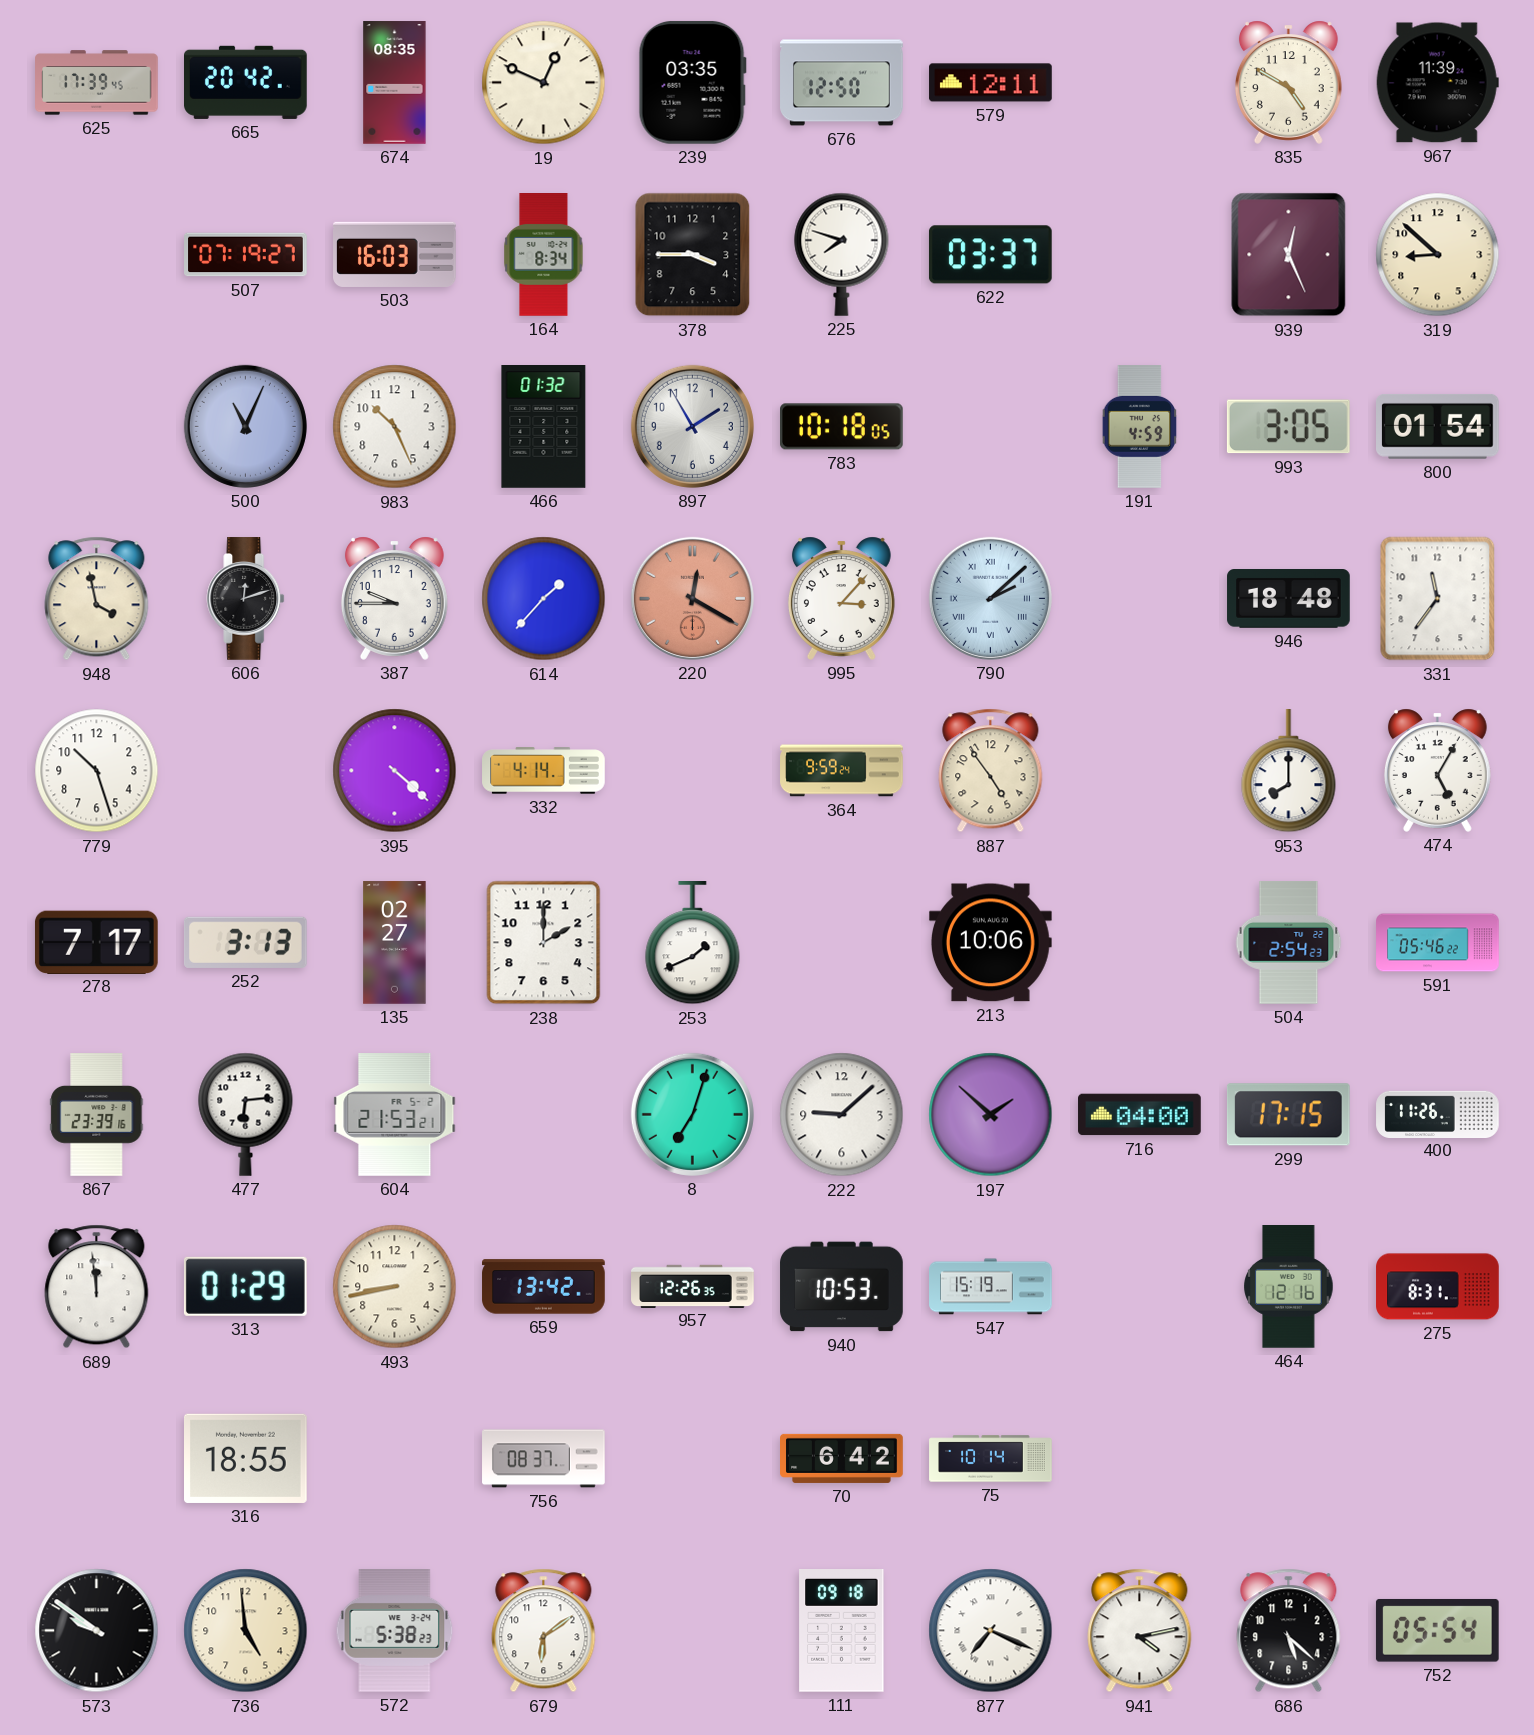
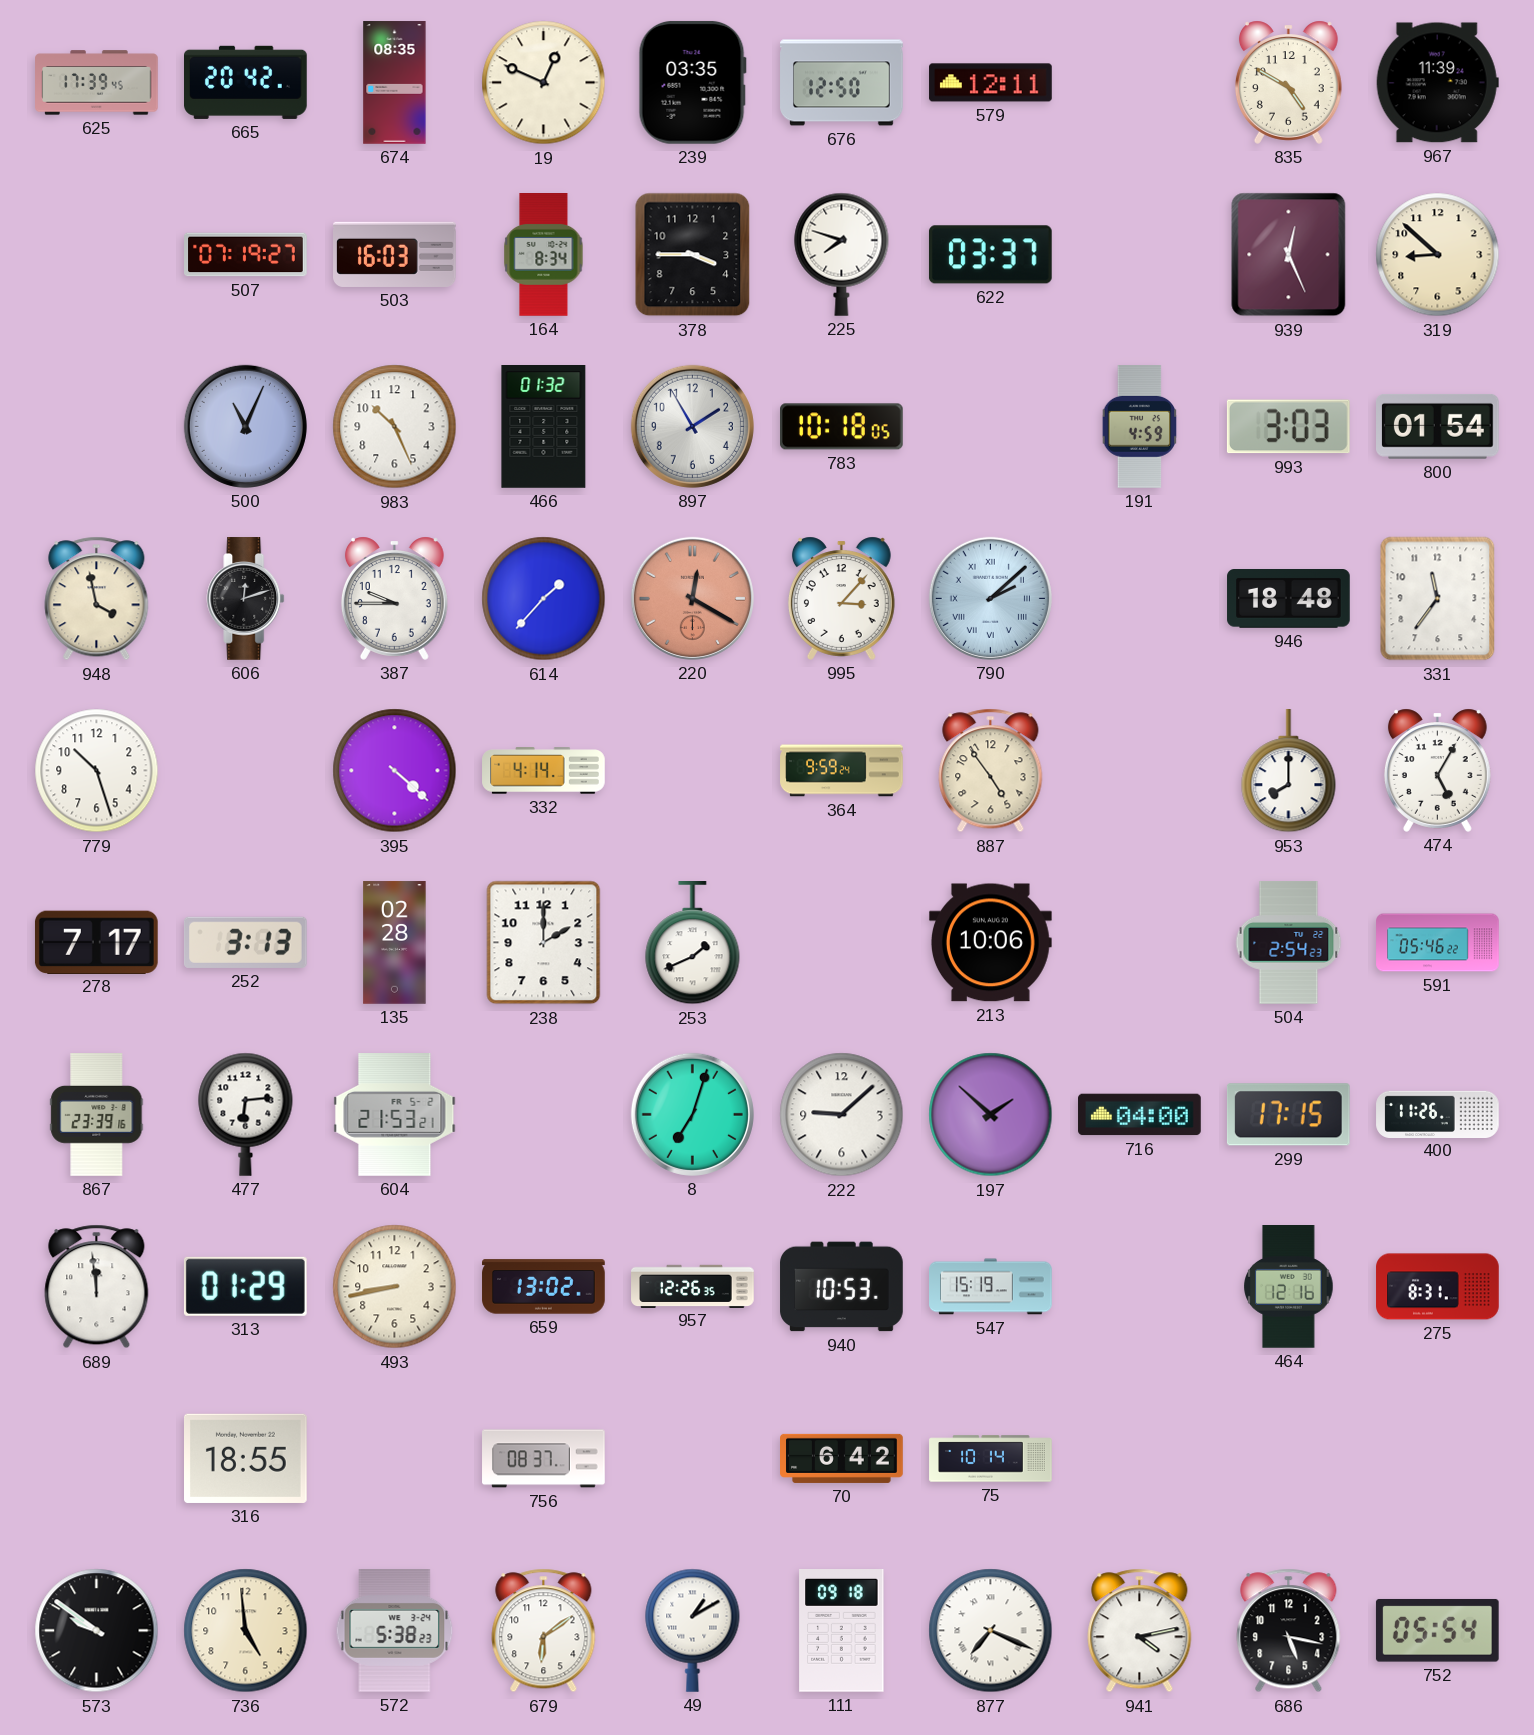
993: 3:05 -> 3:03 (1288, 427)
135: 02:27 -> 02:28 (395, 943)
659: 13:42 -> 13:02 (544, 1287)
49: none -> 1:10 (693, 1630)
686: 5:22 -> 5:17 (1289, 1631)
